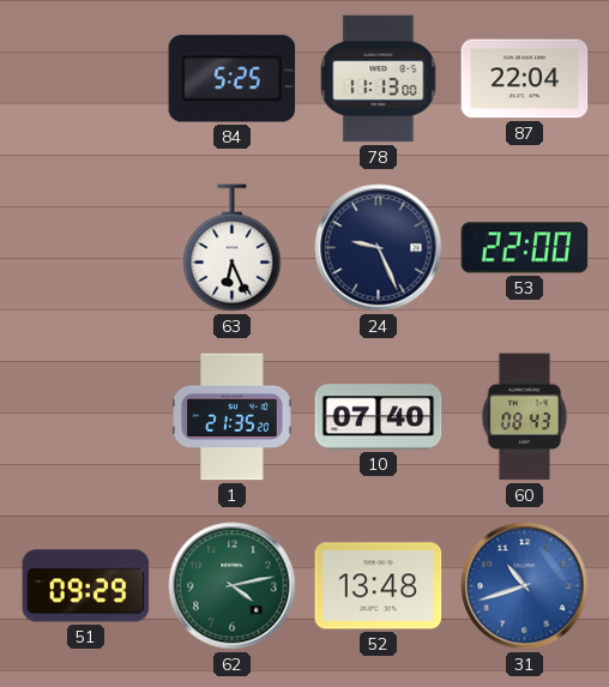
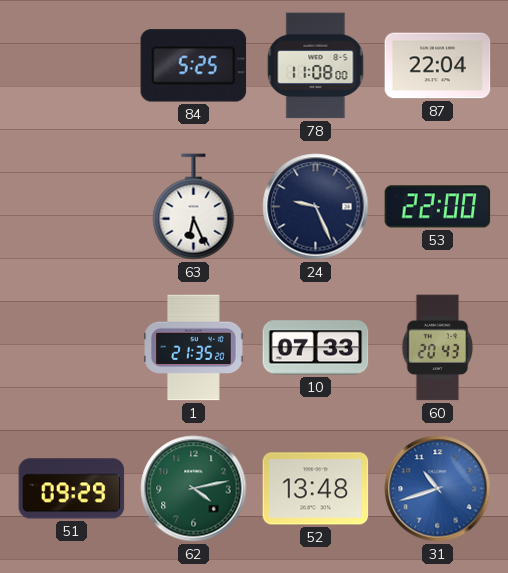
78: 11:13 -> 11:08 (316, 66)
10: 07:40 -> 07:33 (316, 348)
60: 08:43 -> 20:43 (438, 348)
